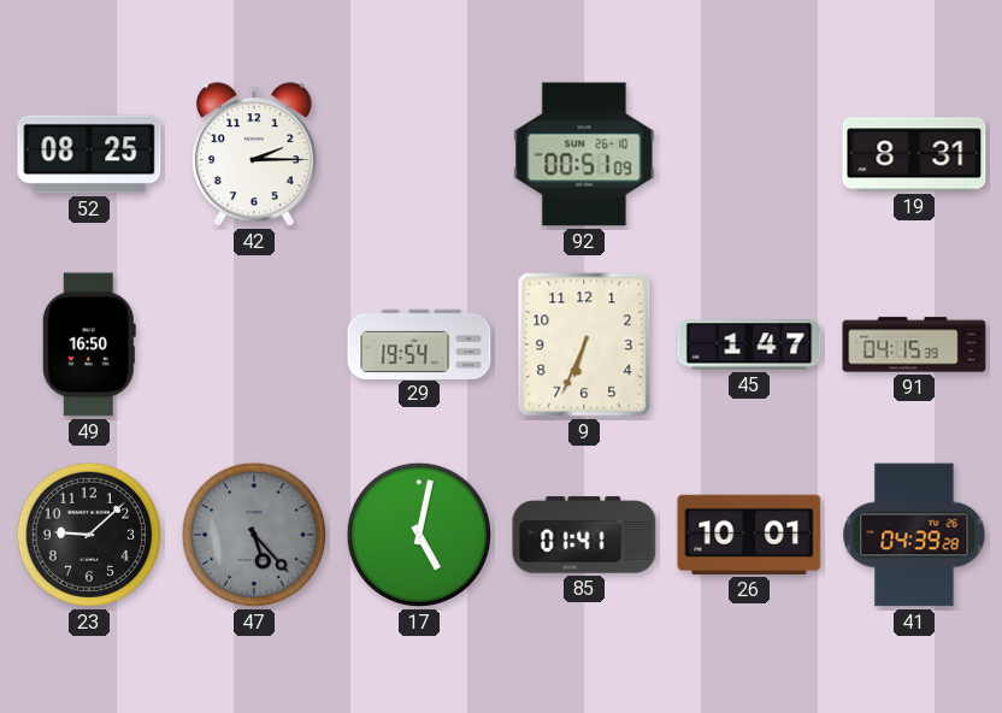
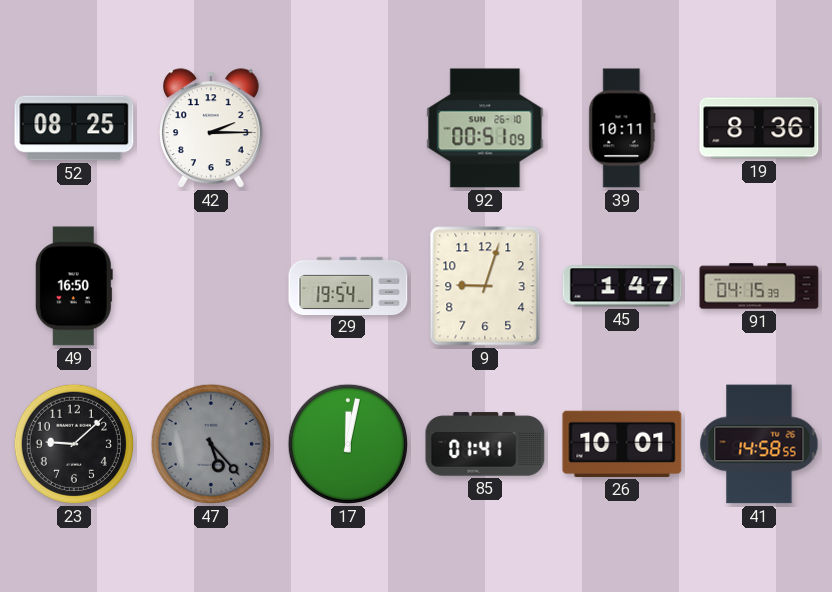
39: none -> 10:11 (622, 128)
19: 8:31 -> 8:36 (759, 128)
9: 6:34 -> 9:03 (485, 286)
17: 5:02 -> 12:02 (348, 444)
41: 04:39 -> 14:58 (759, 444)
